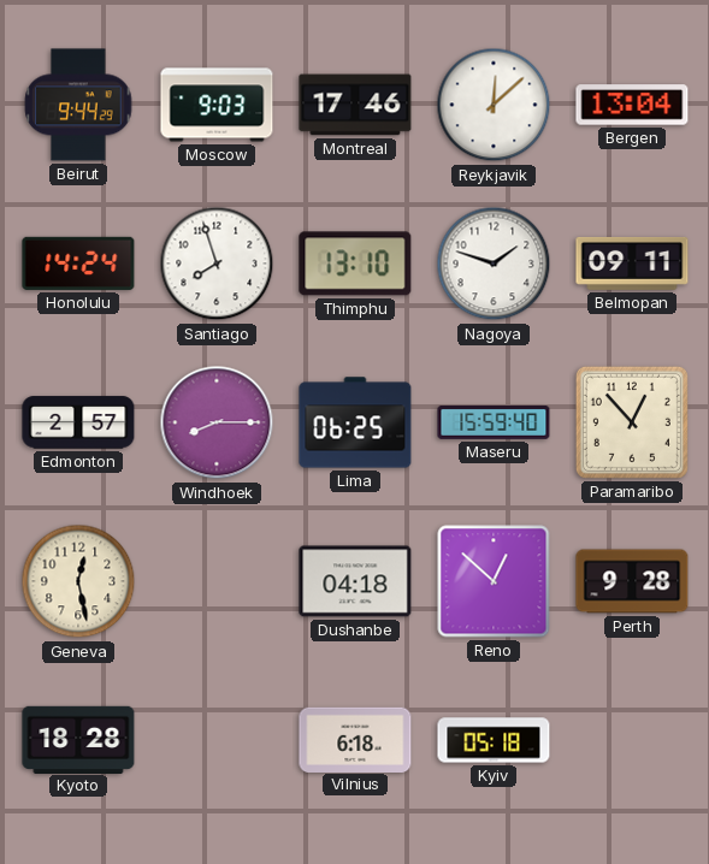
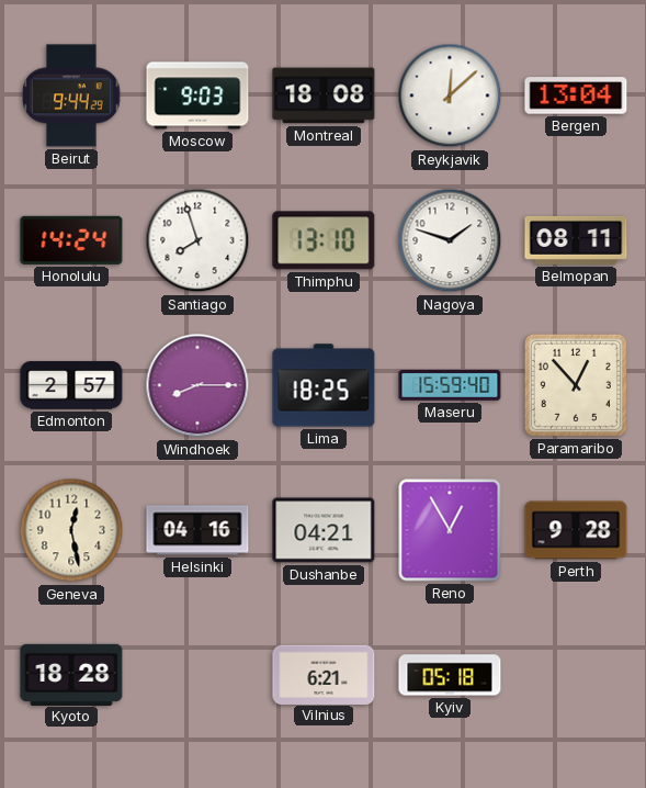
Montreal: 17:46 -> 18:08 (324, 95)
Belmopan: 09:11 -> 08:11 (576, 240)
Lima: 06:25 -> 18:25 (324, 385)
Helsinki: none -> 04:16 (197, 530)
Dushanbe: 04:18 -> 04:21 (324, 530)
Reno: 12:52 -> 12:55 (450, 530)
Vilnius: 6:18 -> 6:21 (324, 674)
